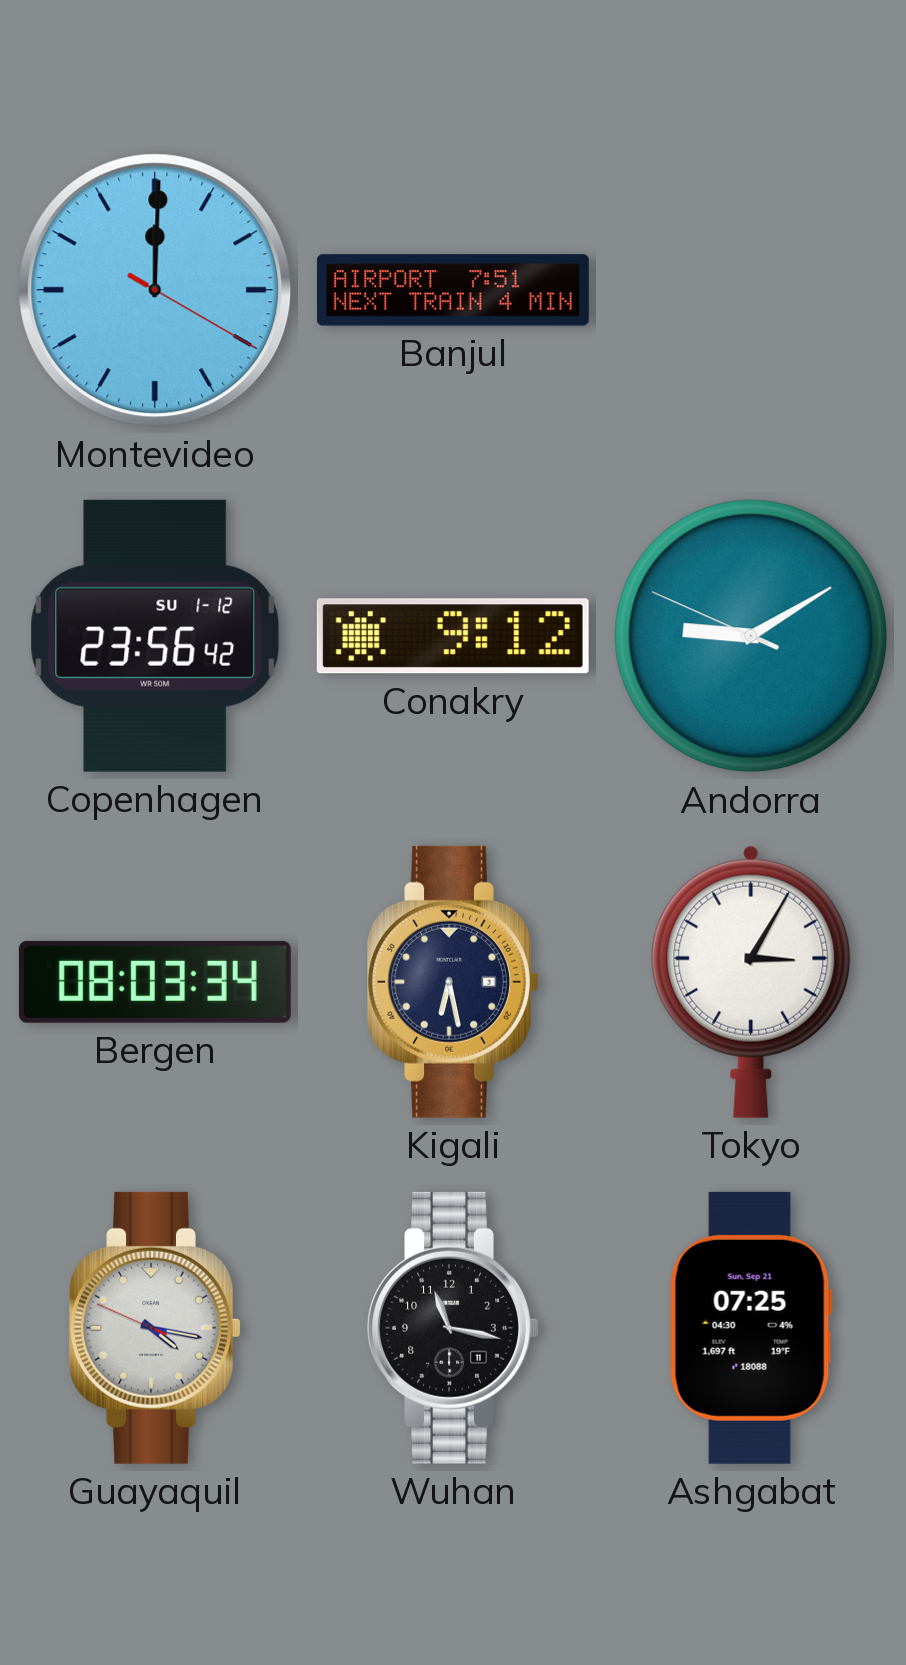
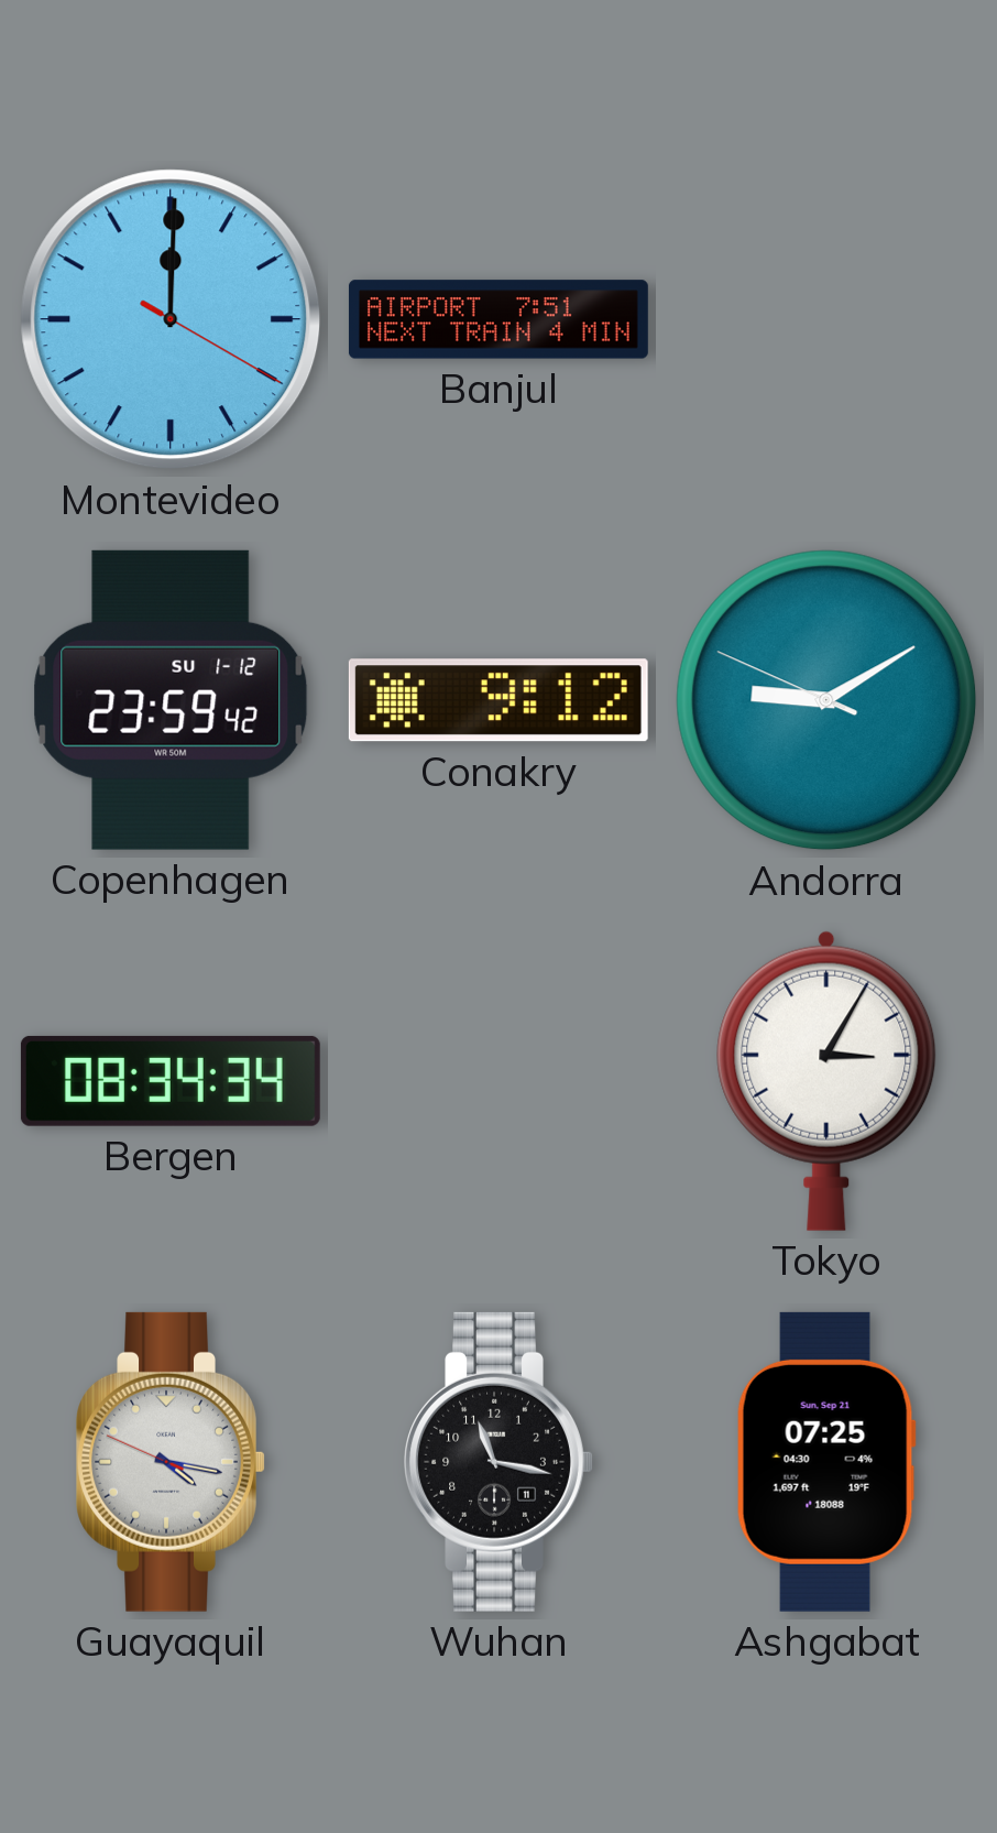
Copenhagen: 23:56 -> 23:59 (171, 700)
Bergen: 08:03 -> 08:34 (171, 1081)
Kigali: 6:28 -> none (453, 982)
